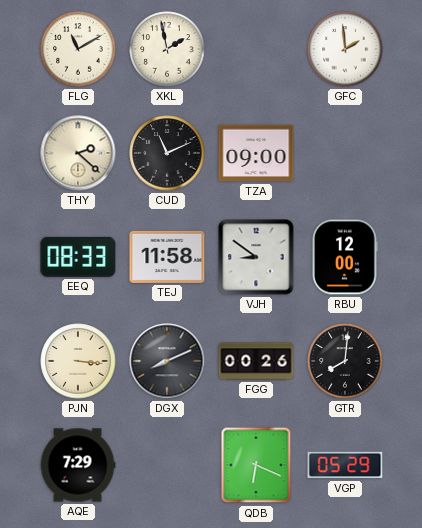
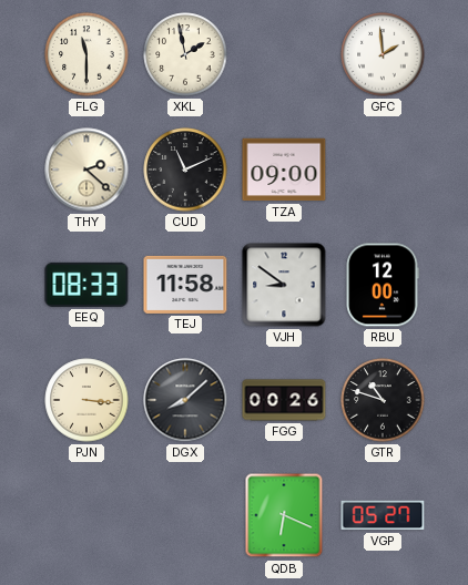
FLG: 11:10 -> 11:30 (87, 54)
DGX: 8:11 -> 8:08 (185, 400)
GTR: 8:01 -> 10:48 (383, 400)
AQE: 7:29 -> none (78, 465)
VGP: 05:29 -> 05:27 (383, 515)
